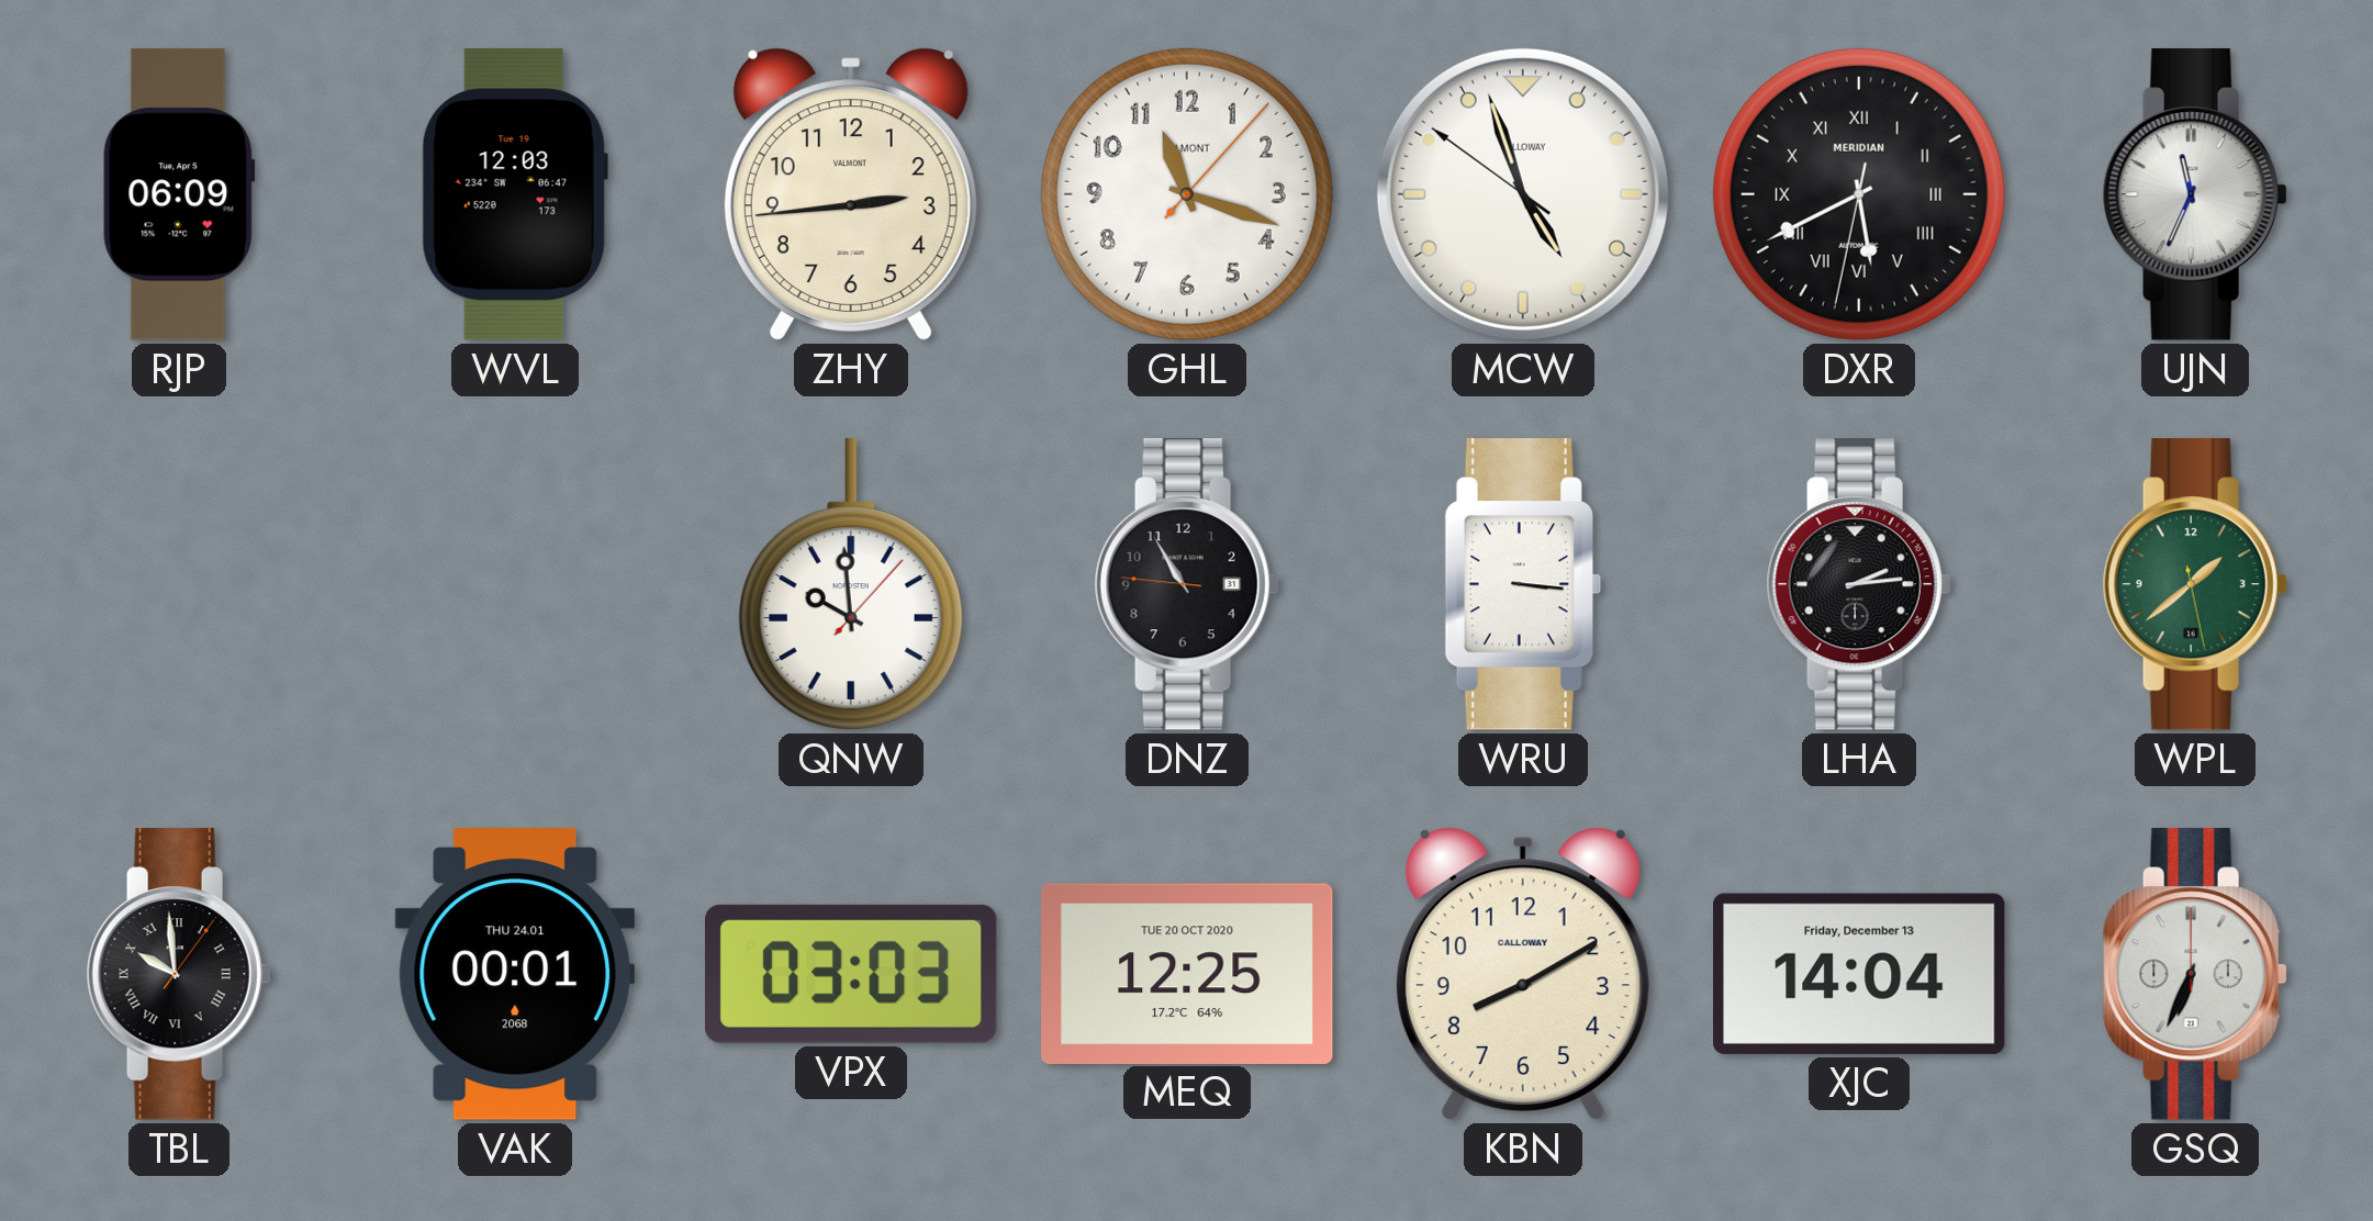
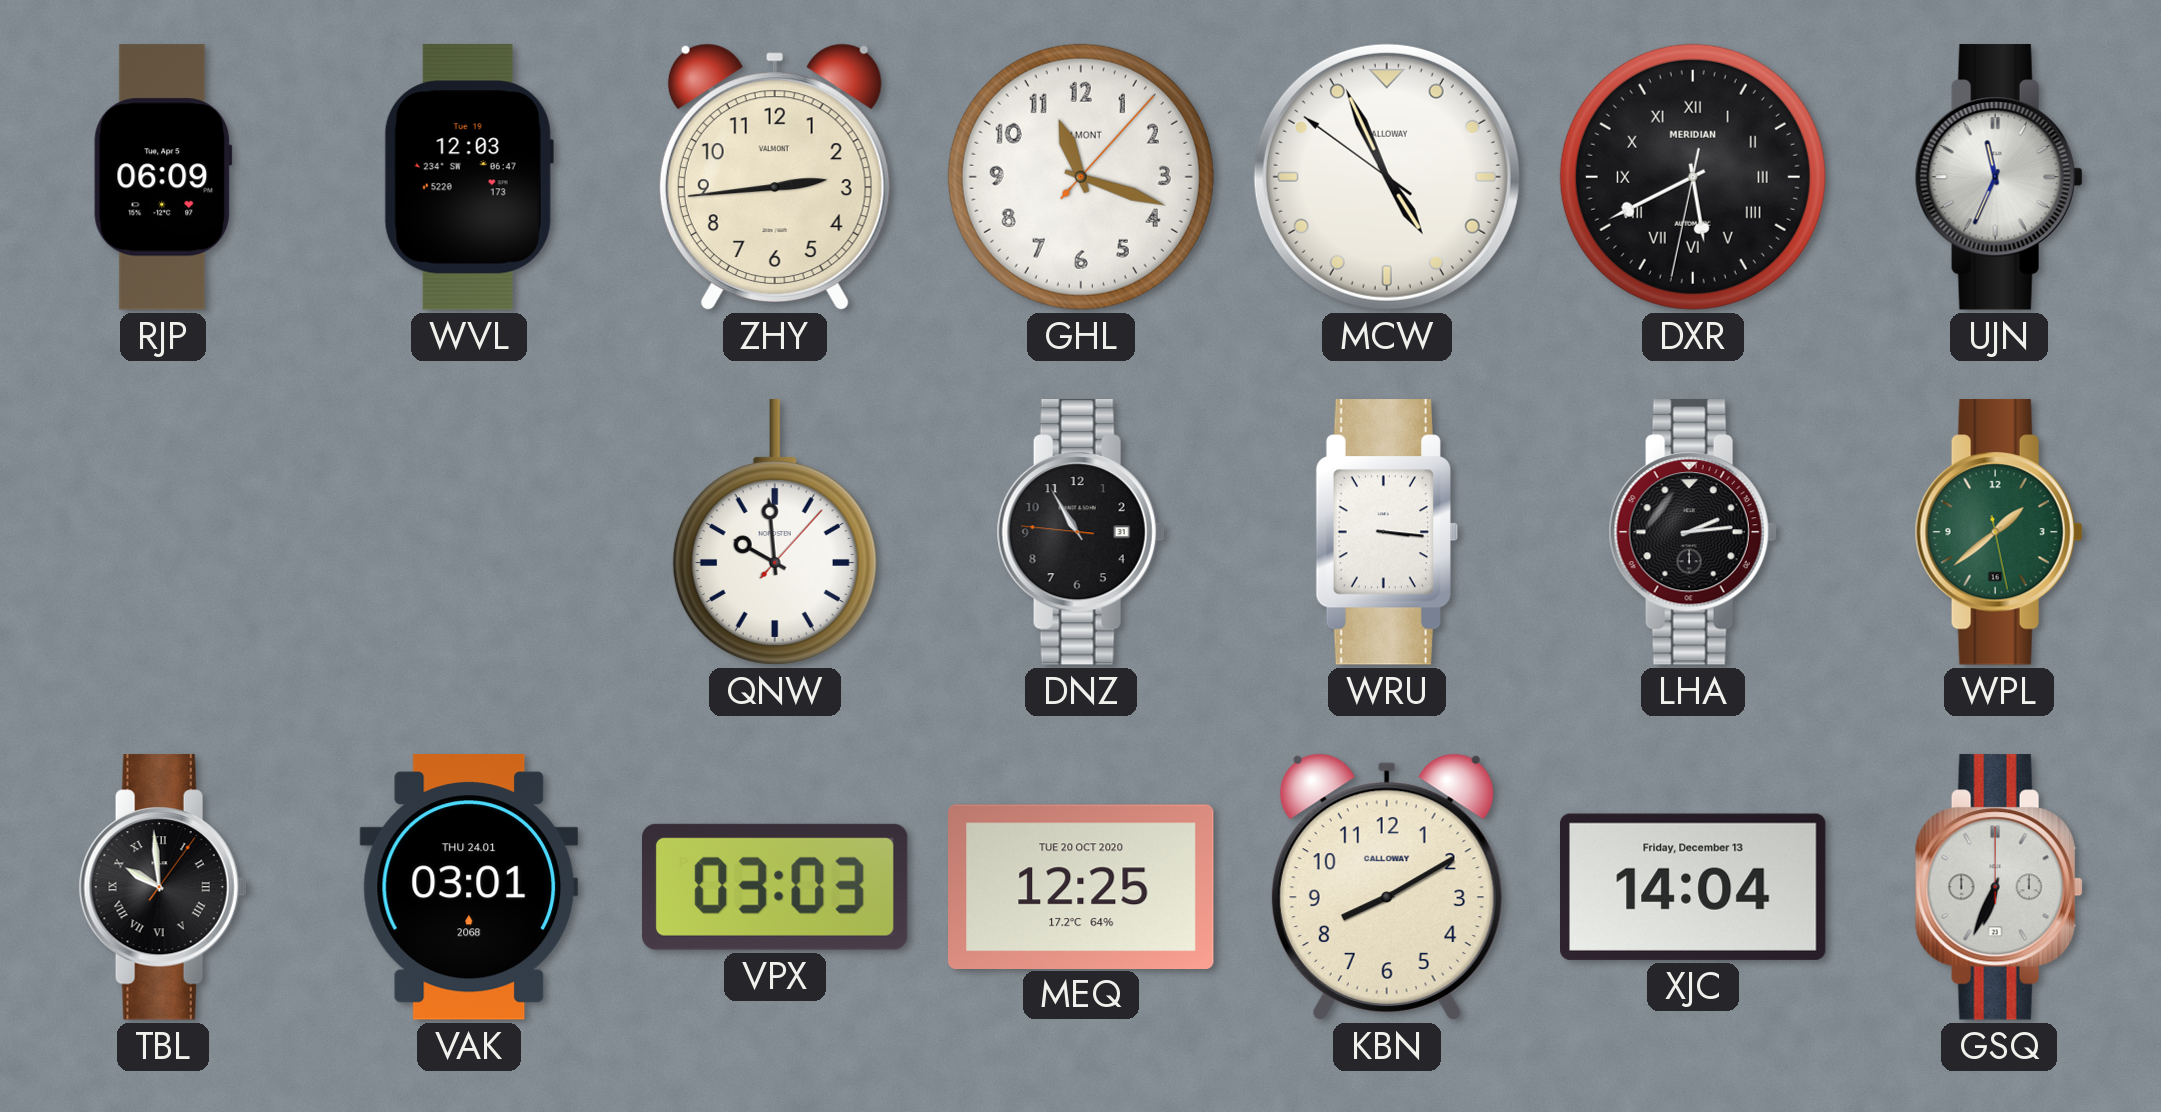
MCW: 4:56 -> 4:55 (1387, 177)
VAK: 00:01 -> 03:01 (469, 888)
